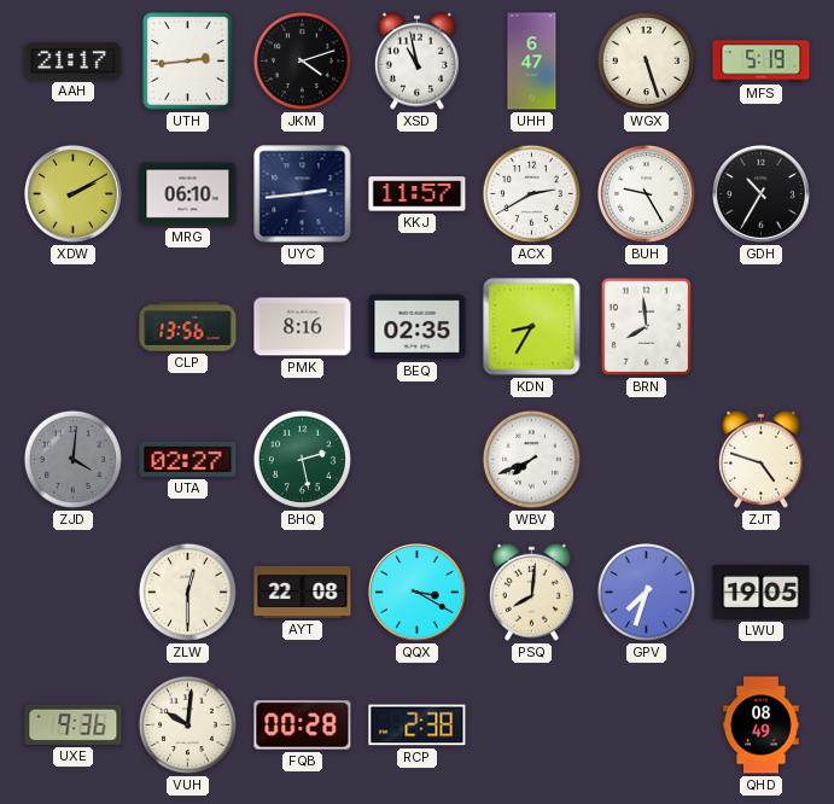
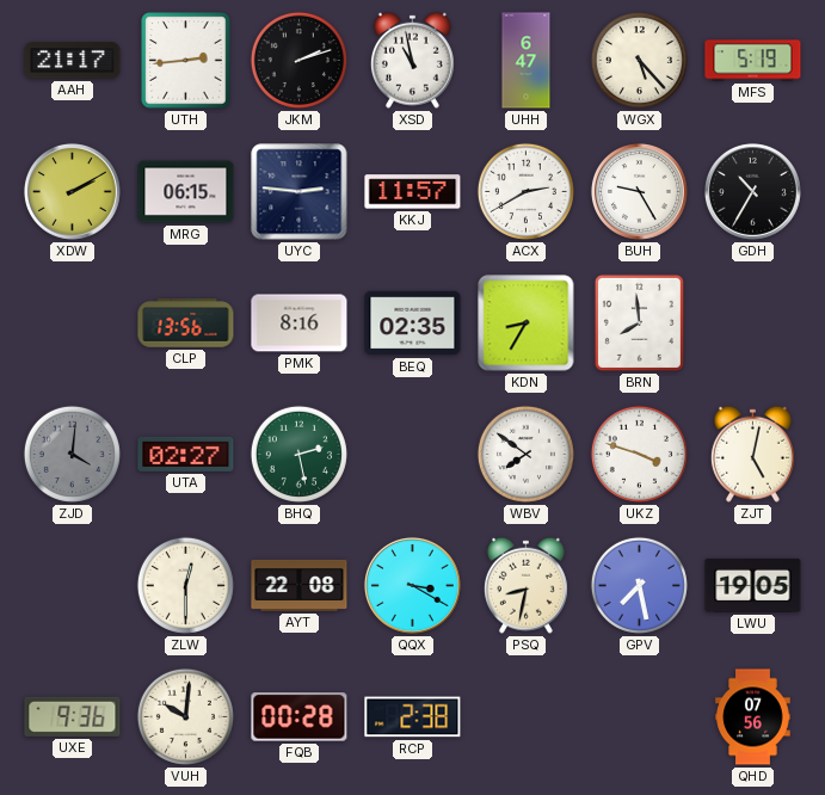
JKM: 4:12 -> 2:12 (298, 60)
WGX: 5:27 -> 5:23 (639, 60)
MRG: 06:10 -> 06:15 (186, 192)
UYC: 2:44 -> 2:46 (300, 192)
WBV: 7:41 -> 7:51 (525, 454)
UKZ: none -> 3:48 (639, 454)
ZJT: 4:48 -> 5:02 (752, 454)
PSQ: 8:01 -> 8:32 (525, 585)
GPV: 7:33 -> 7:28 (639, 585)
QHD: 08:49 -> 07:56 (753, 717)
